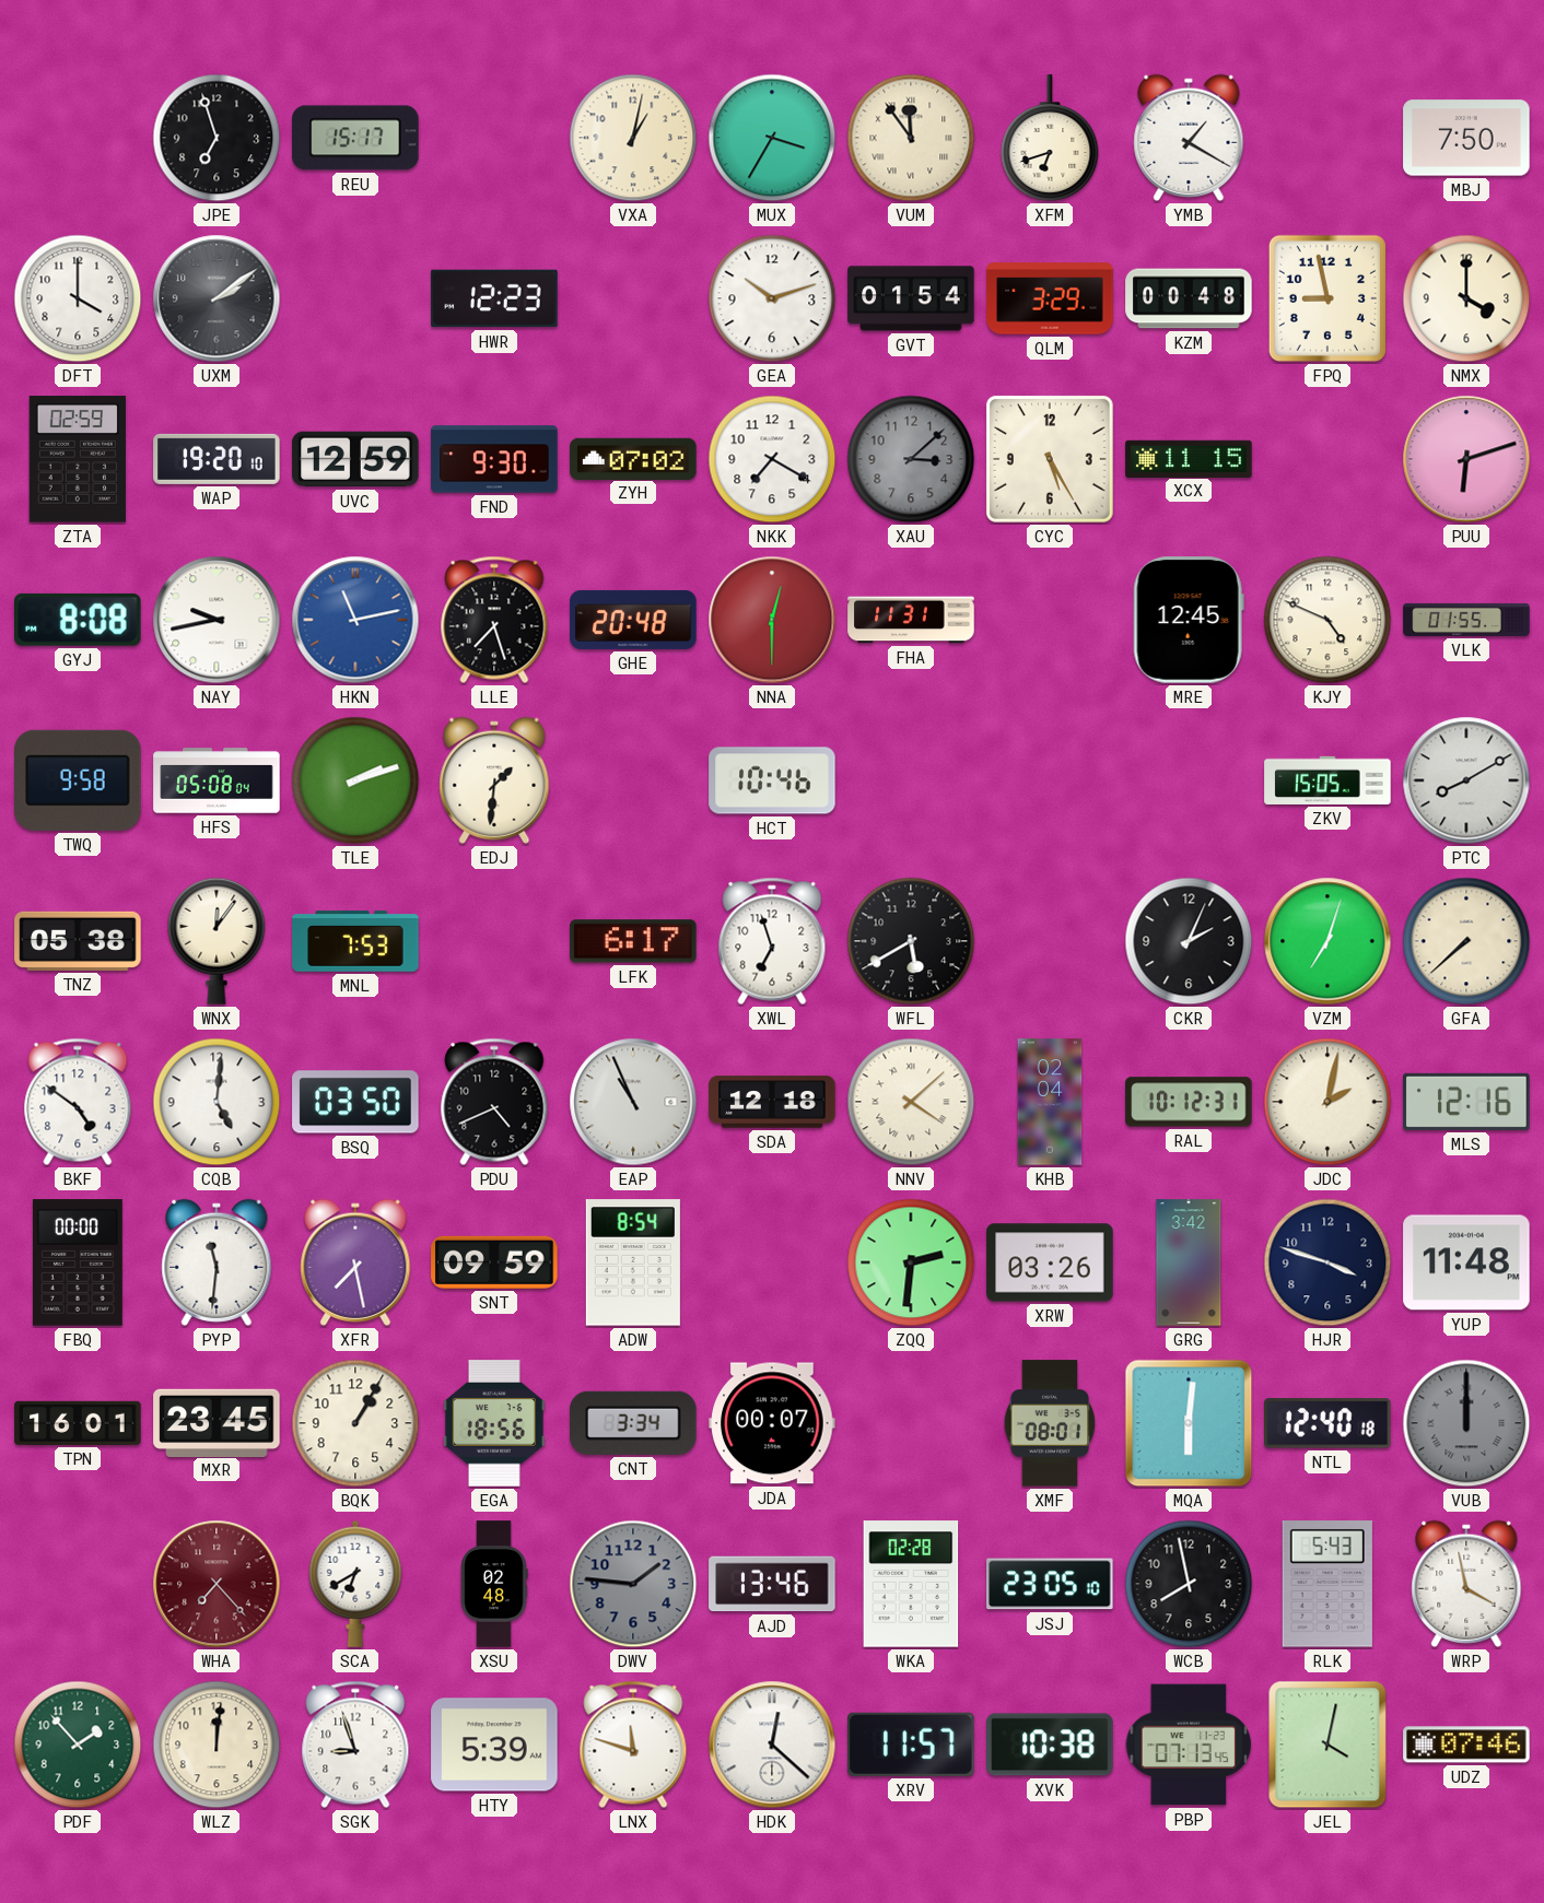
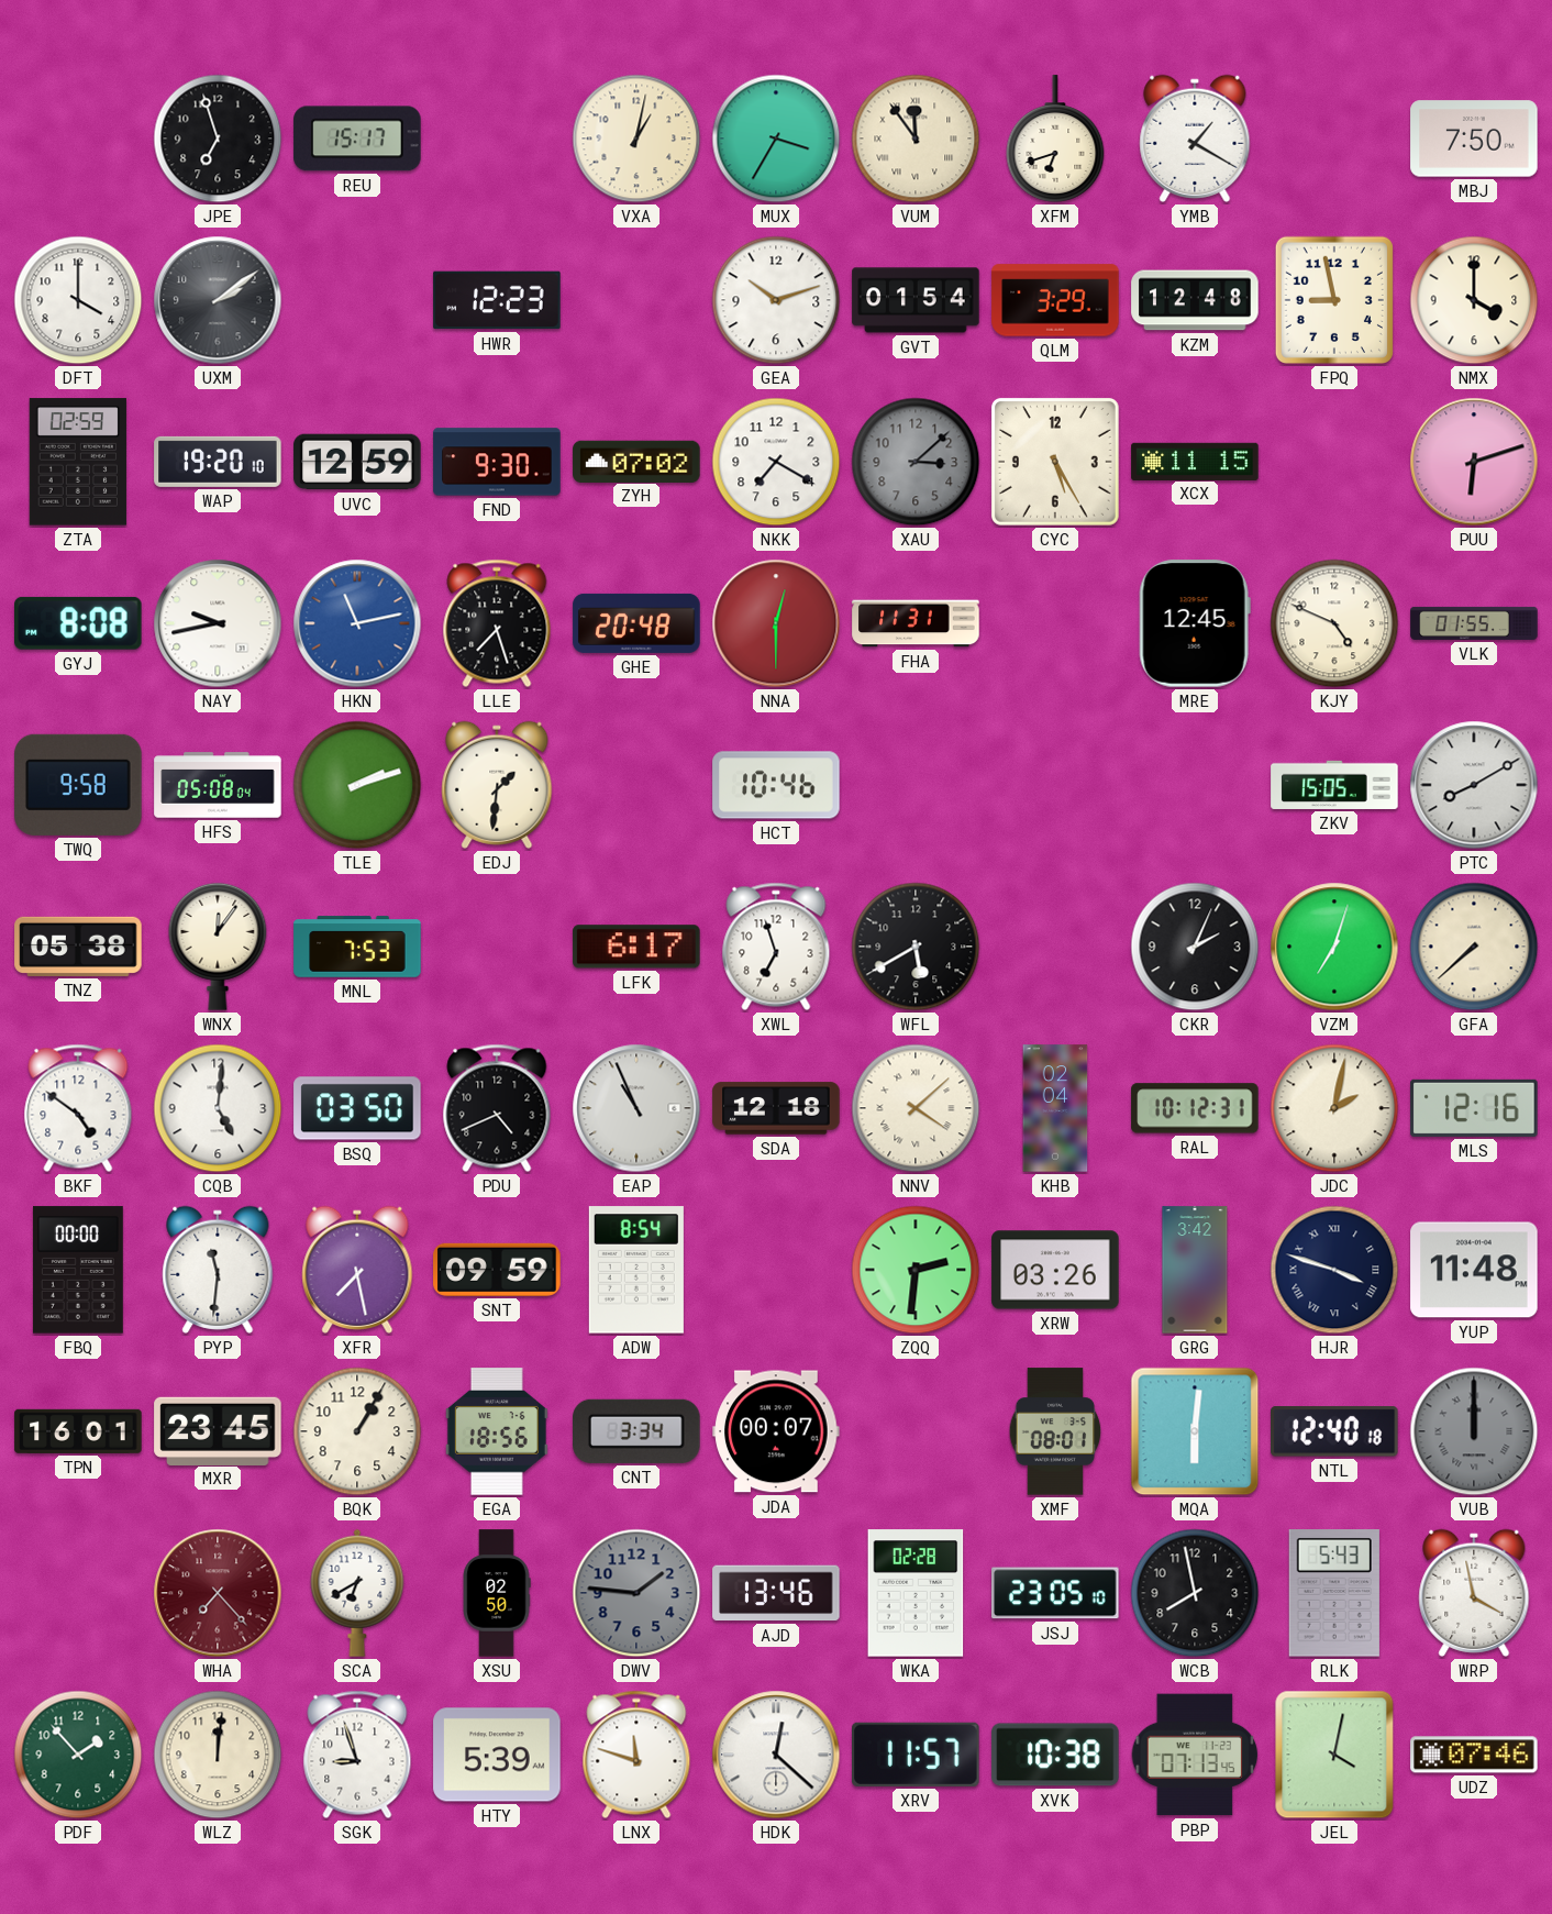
KZM: 00:48 -> 12:48 (1195, 300)
HJR numerals: Arabic -> Roman (1334, 1270)
XSU: 02:48 -> 02:50 (497, 1593)
